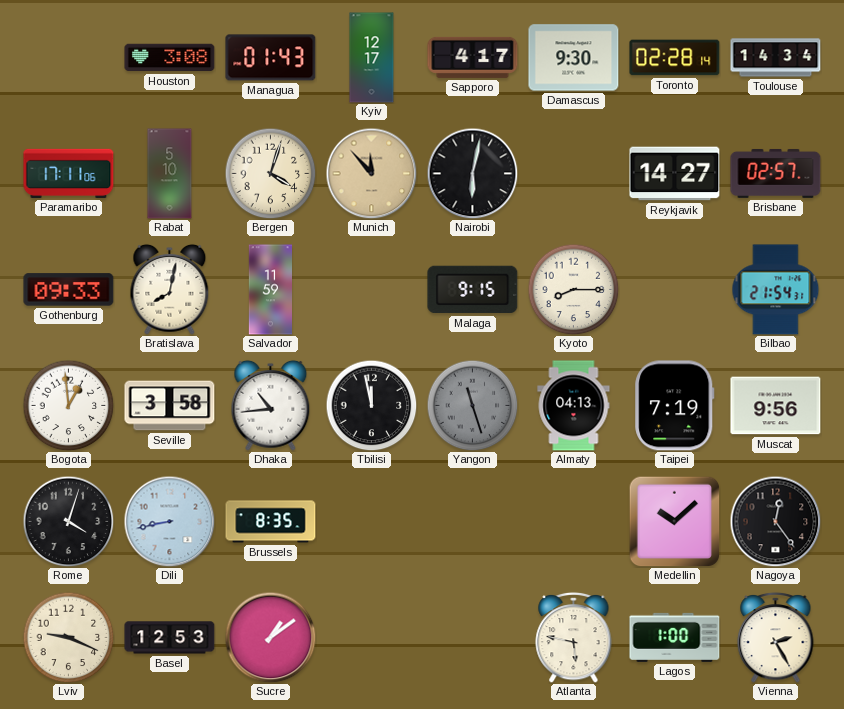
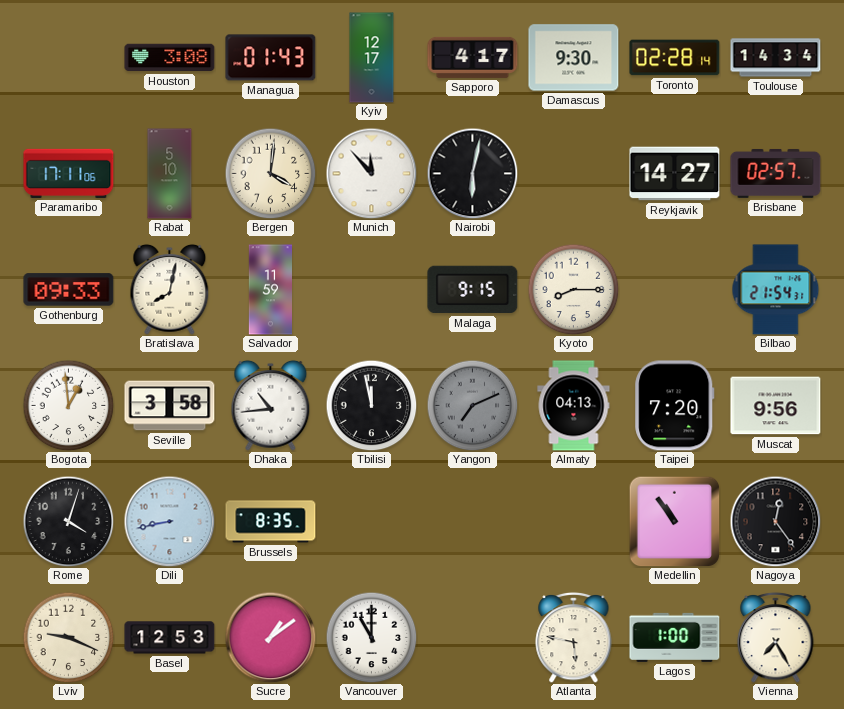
Bergen: 4:03 -> 4:01 (270, 173)
Munich dial: champagne -> white (371, 173)
Yangon: 11:27 -> 7:11 (472, 405)
Taipei: 7:19 -> 7:20 (675, 406)
Medellin: 10:08 -> 10:54 (674, 521)
Vancouver: none -> 11:00 (371, 637)
Vienna: 2:25 -> 7:25 (776, 637)
